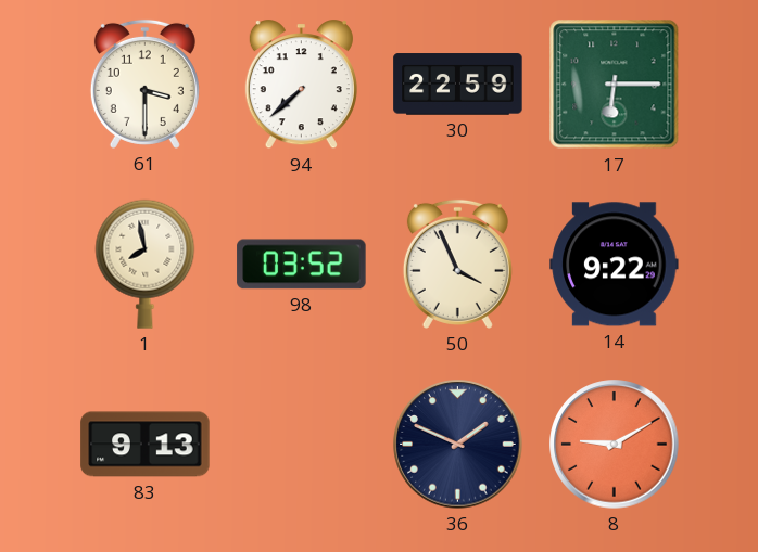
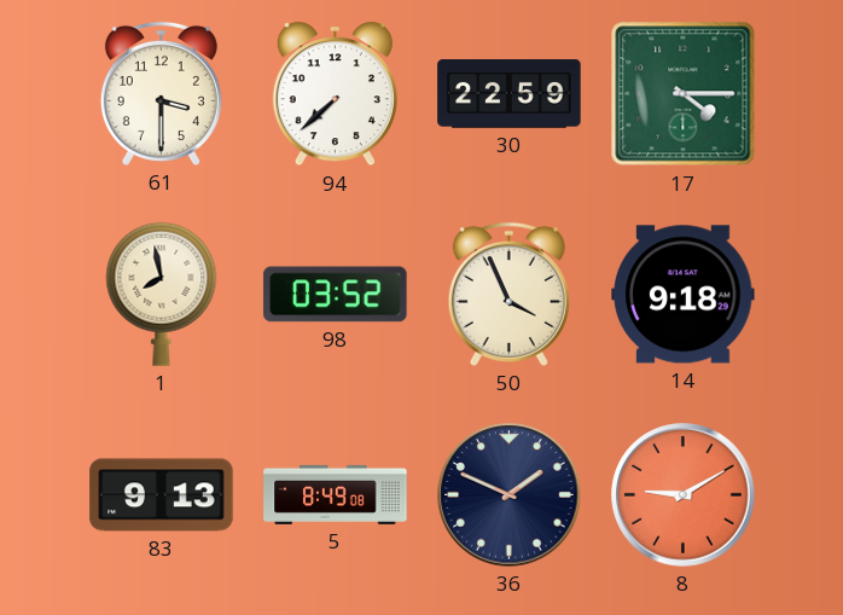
17: 6:15 -> 4:15 (684, 94)
14: 9:22 -> 9:18 (684, 295)
5: none -> 8:49 (336, 494)
